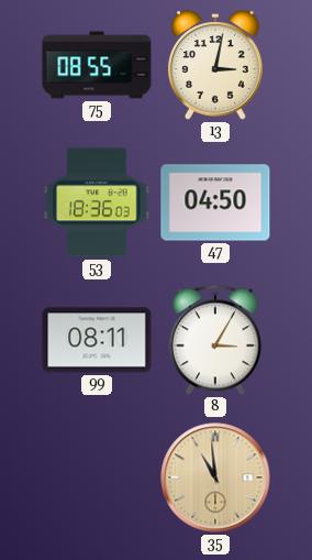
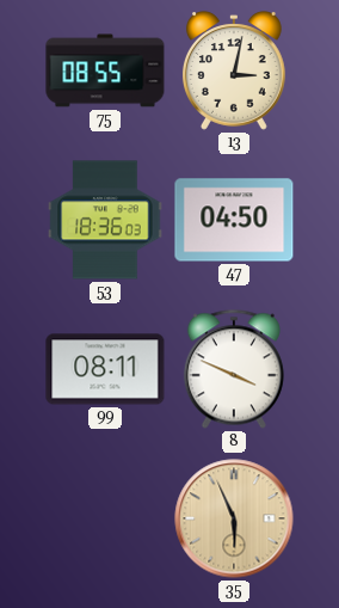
8: 3:05 -> 3:49 (234, 369)
35: 10:59 -> 5:56 (234, 518)
